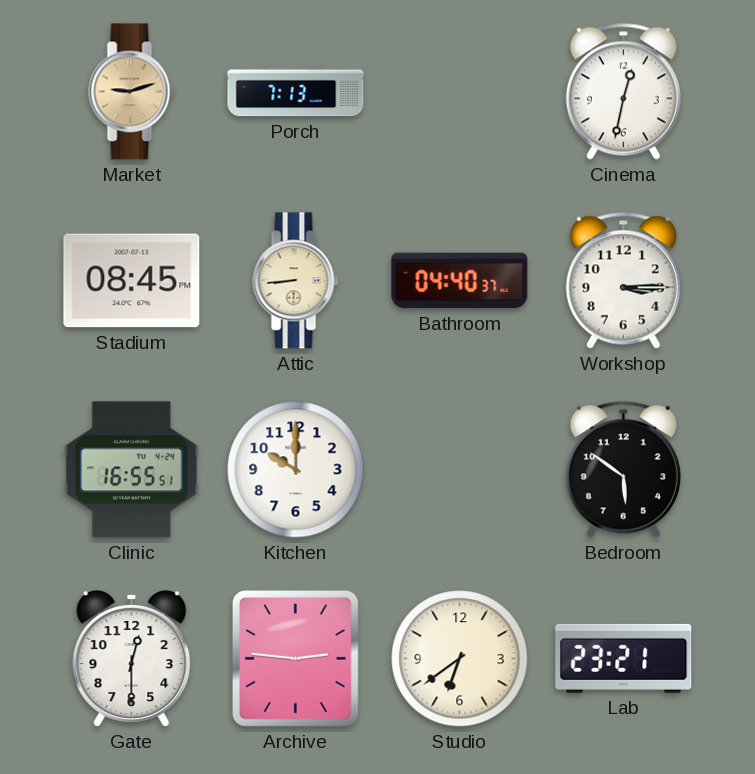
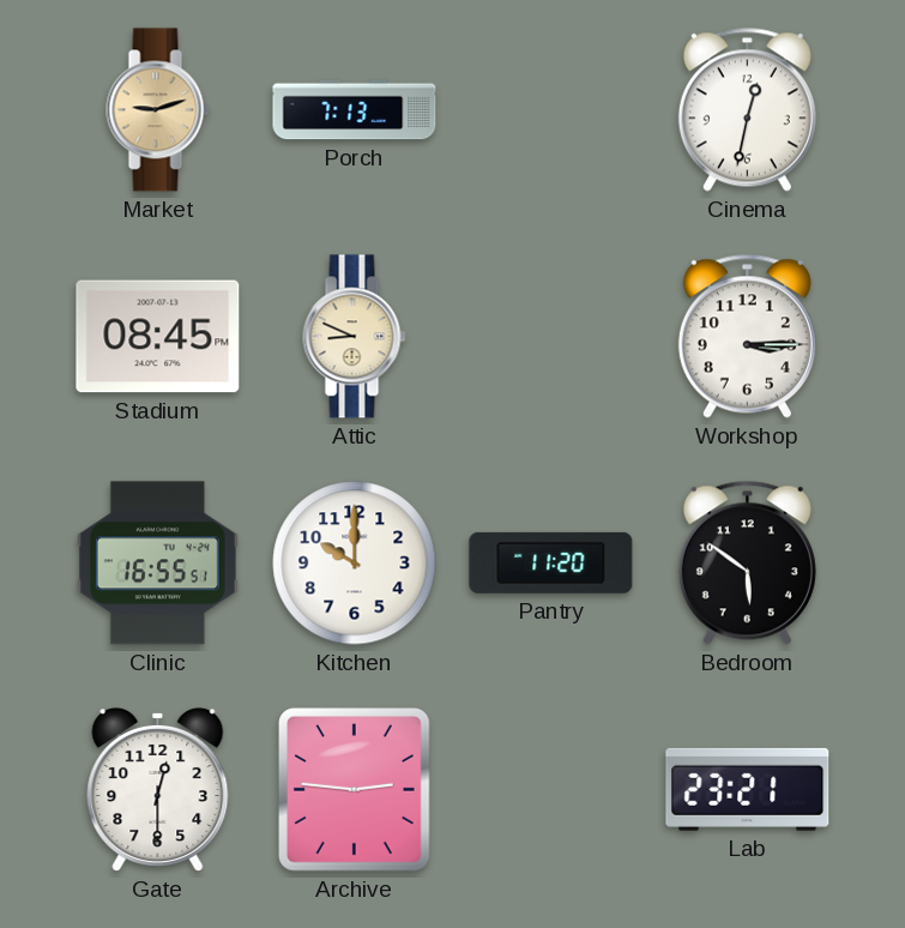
Attic: 8:44 -> 8:49 (355, 337)
Bathroom: 04:40 -> none (460, 281)
Pantry: none -> 11:20 (551, 562)
Studio: 6:39 -> none (460, 659)
